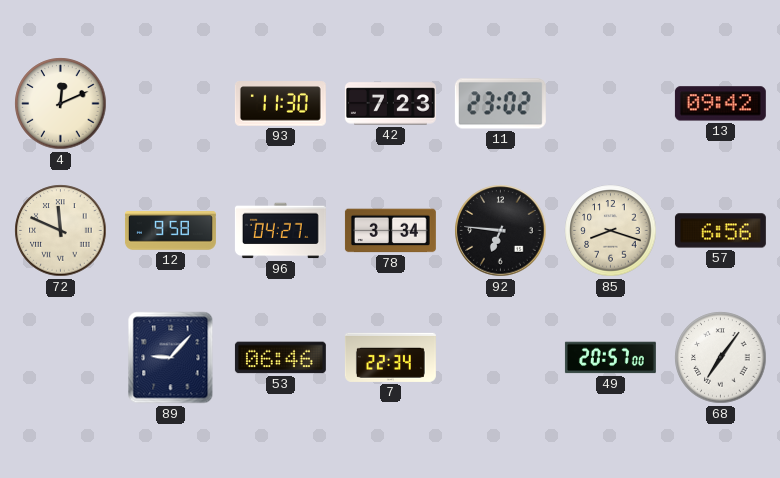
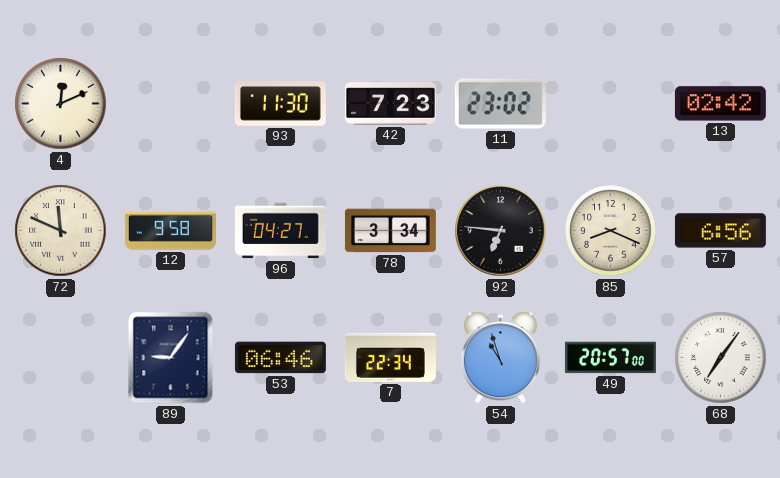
13: 09:42 -> 02:42 (720, 104)
85: 8:18 -> 8:19 (611, 231)
89: 9:07 -> 9:06 (171, 358)
54: none -> 10:57 (500, 358)
